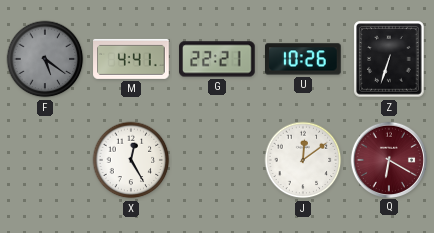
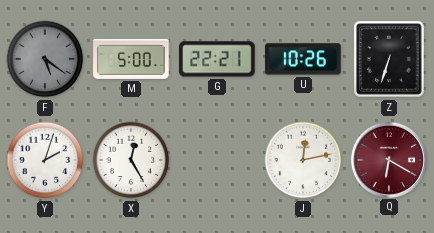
M: 4:41 -> 5:00 (131, 59)
Y: none -> 2:03 (45, 160)
J: 12:09 -> 12:13 (303, 160)
